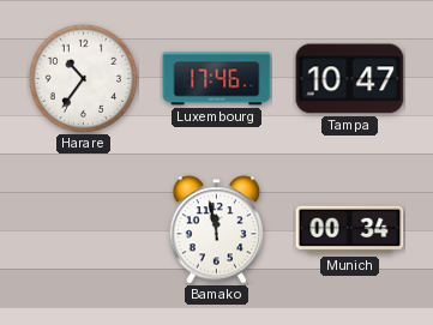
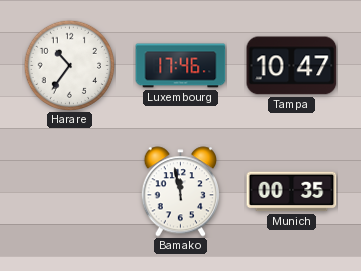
Munich: 00:34 -> 00:35 (292, 192)
